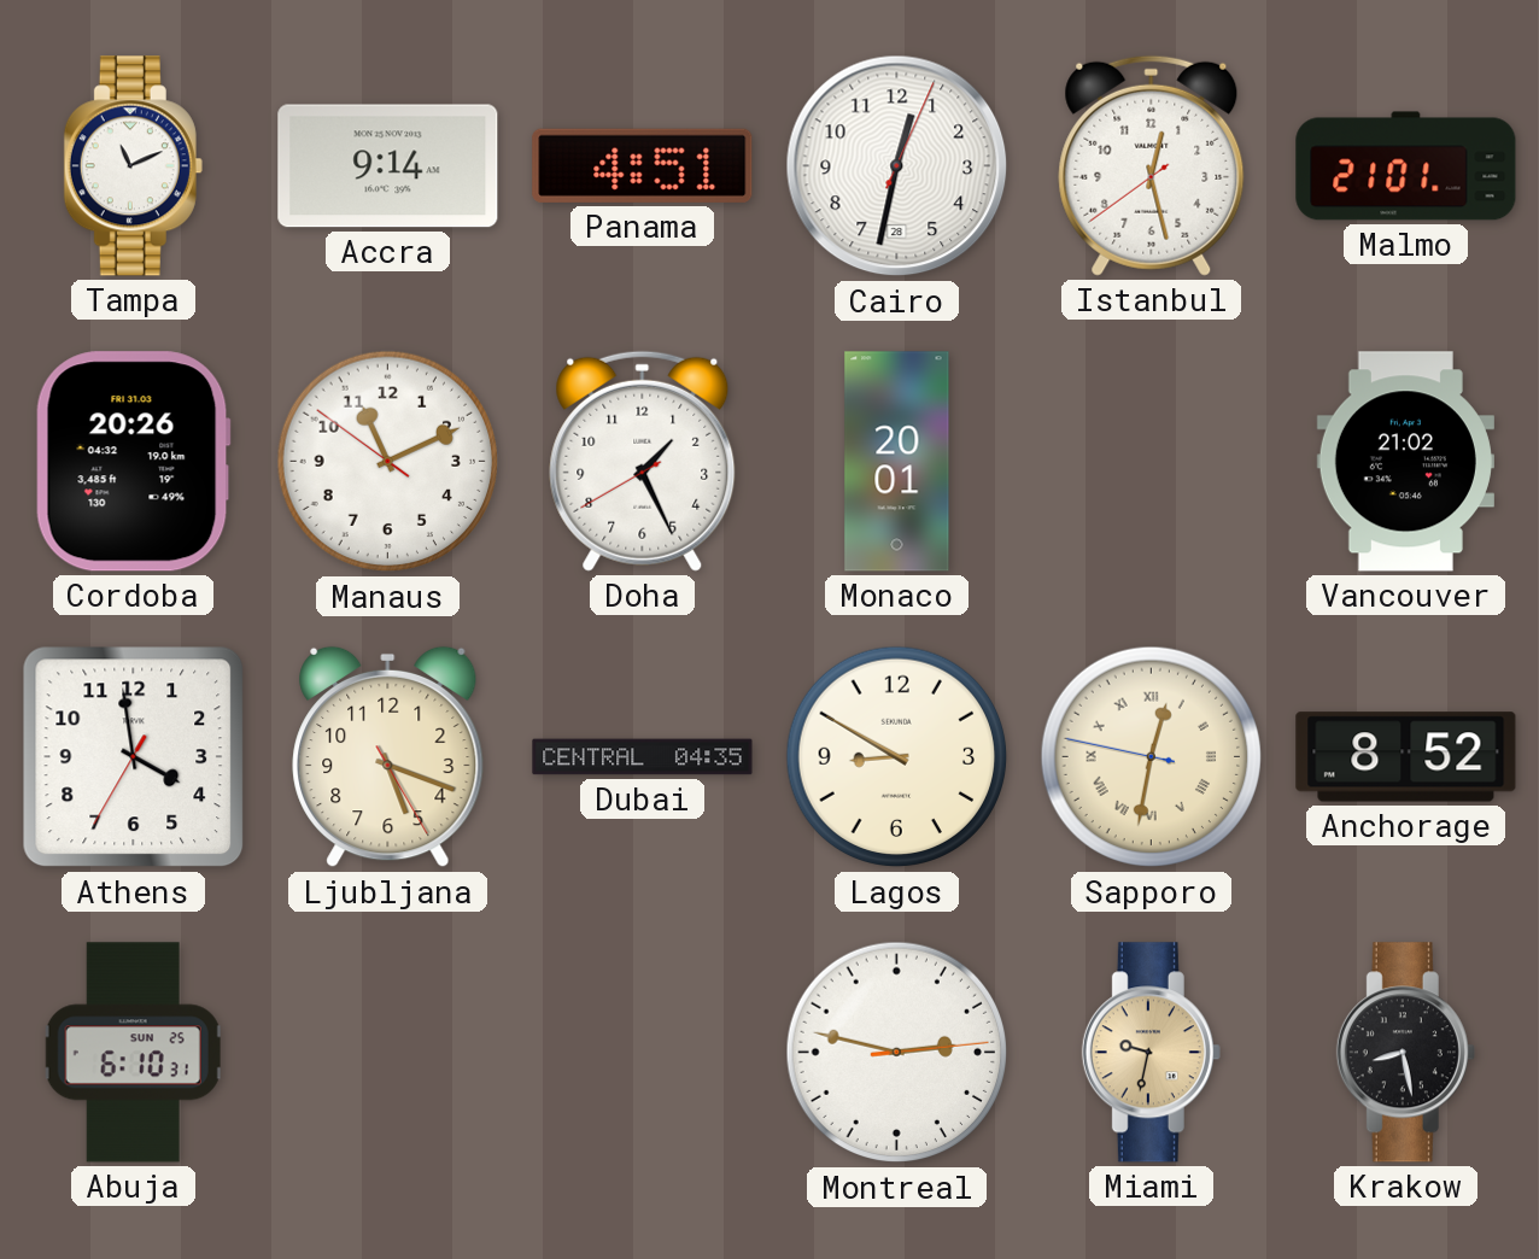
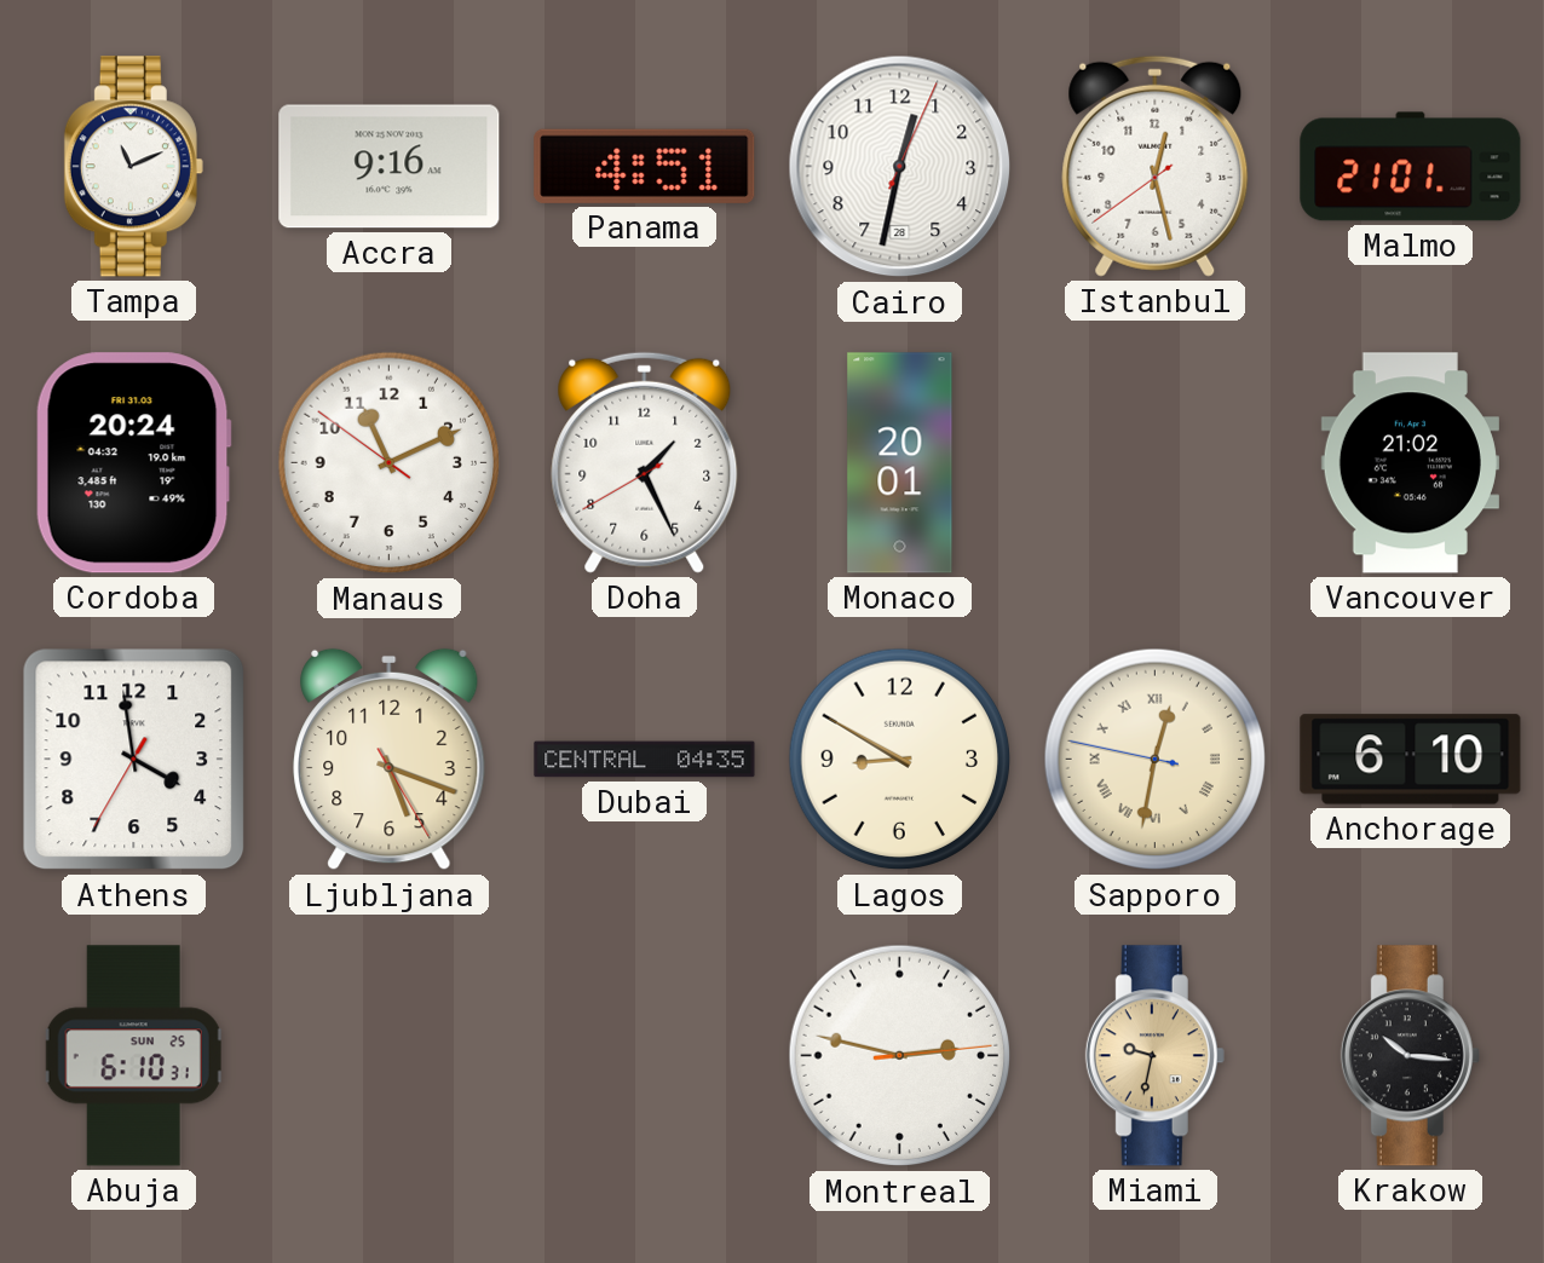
Accra: 9:14 -> 9:16 (390, 167)
Cordoba: 20:26 -> 20:24 (133, 463)
Anchorage: 8:52 -> 6:10 (1411, 760)
Krakow: 8:28 -> 10:16 (1410, 1056)
